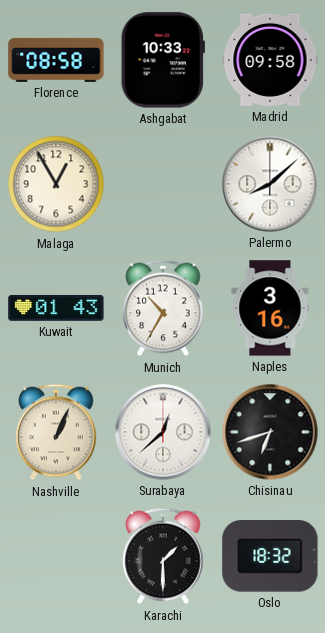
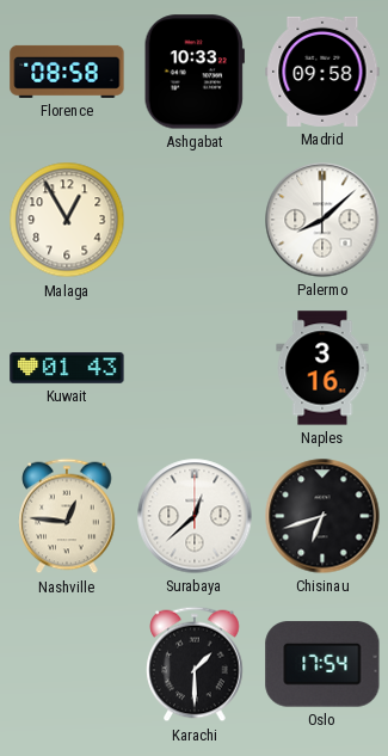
Munich: 10:35 -> none (163, 308)
Nashville: 1:04 -> 12:46 (67, 516)
Oslo: 18:32 -> 17:54 (322, 664)
